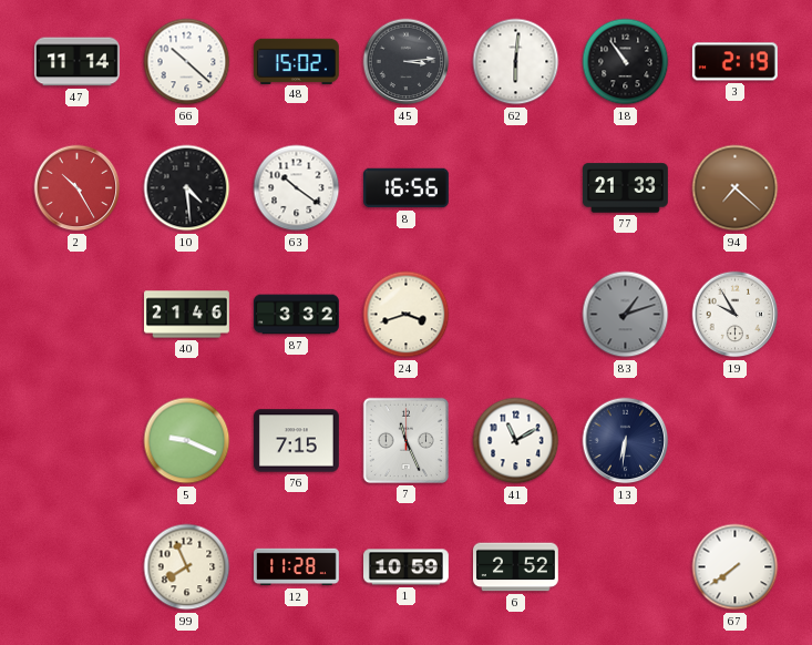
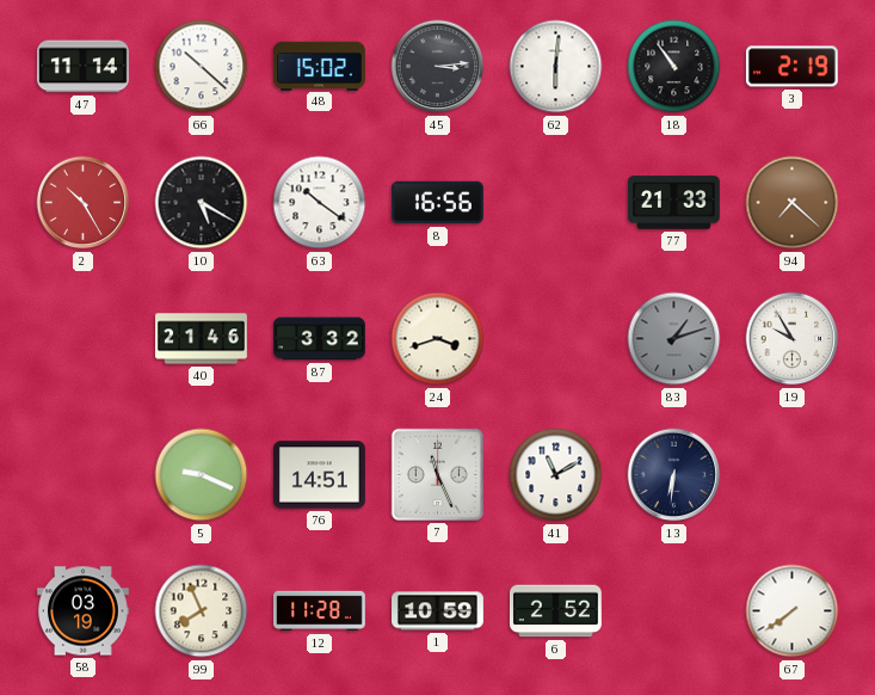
10: 4:29 -> 5:20 (202, 203)
76: 7:15 -> 14:51 (319, 475)
58: none -> 03:19 (84, 611)
